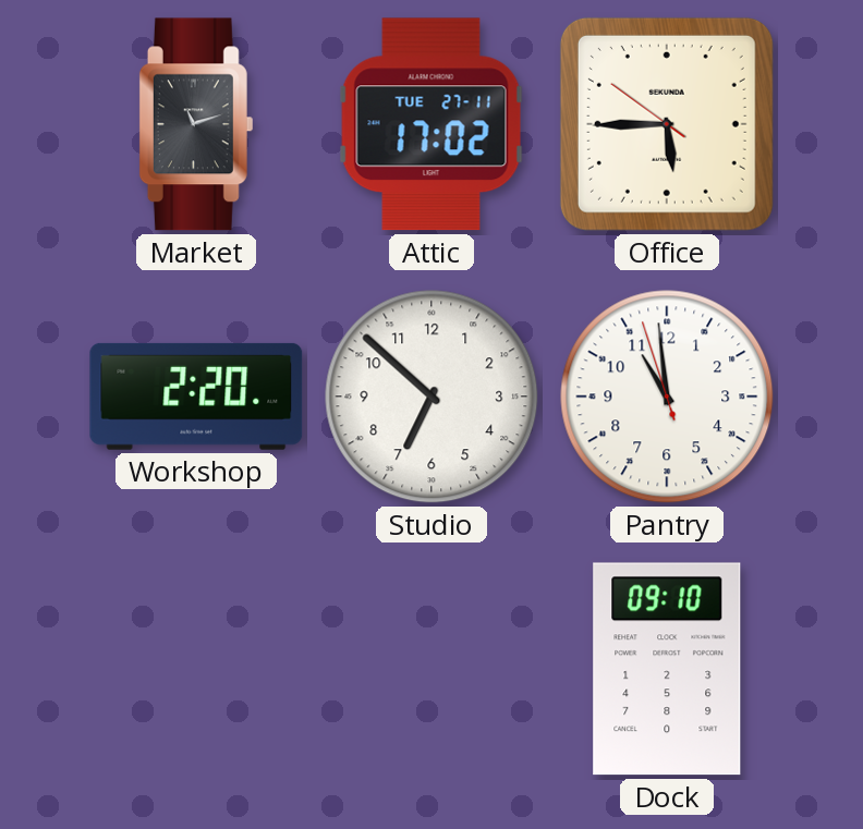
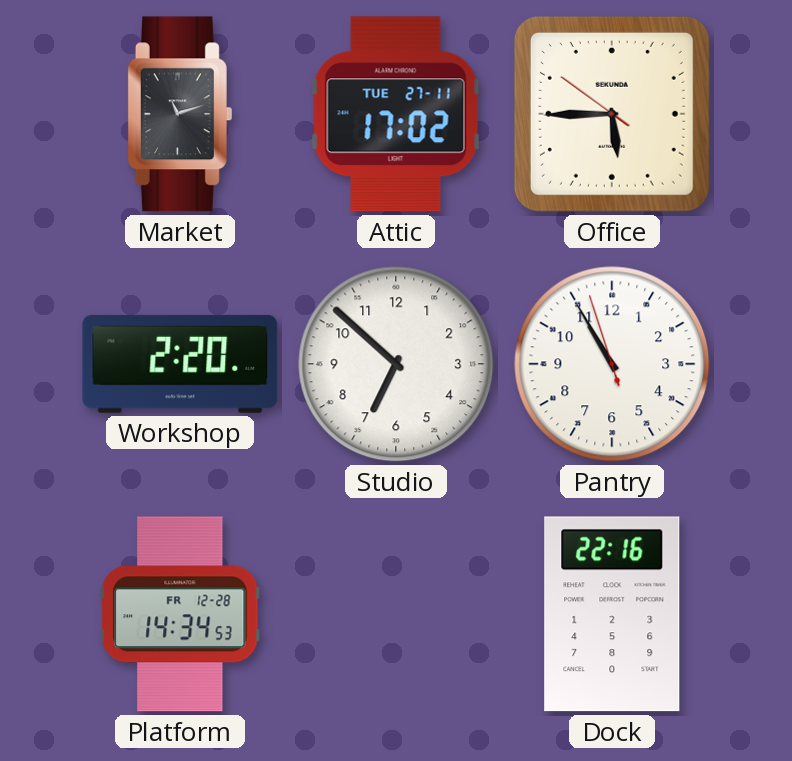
Pantry: 10:58 -> 10:54 (612, 364)
Platform: none -> 14:34 (180, 614)
Dock: 09:10 -> 22:16 (612, 614)
